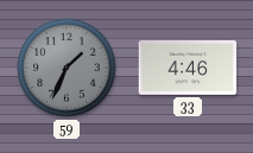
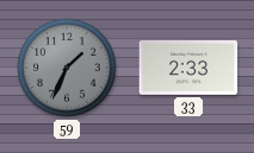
33: 4:46 -> 2:33 (188, 69)
